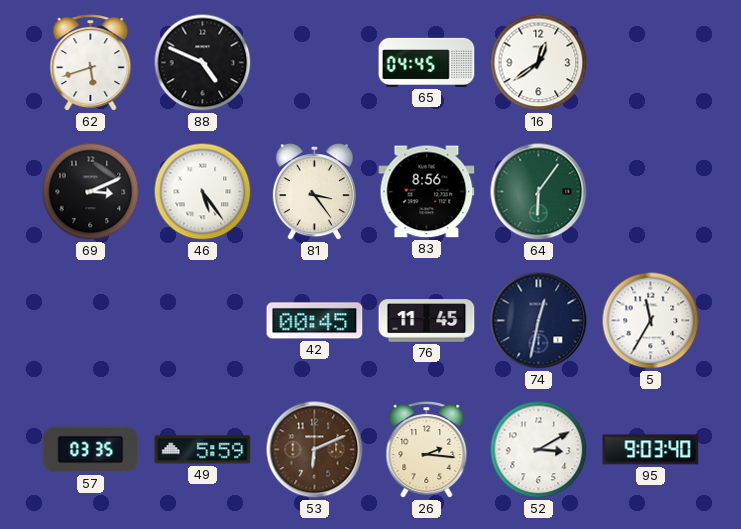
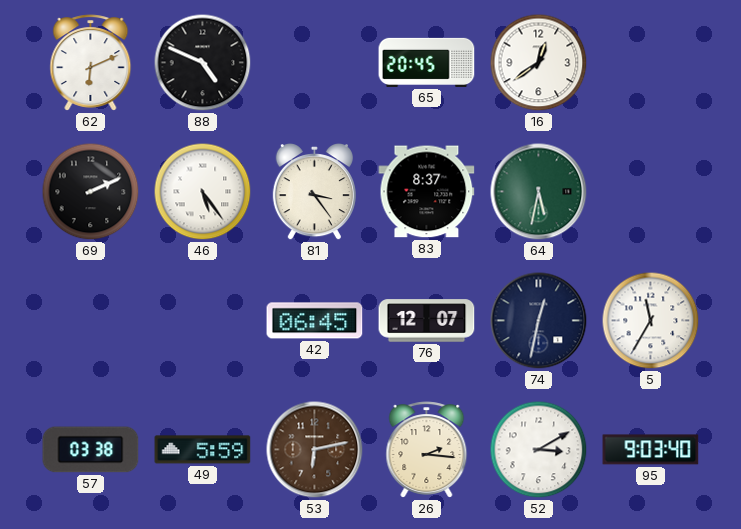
62: 5:42 -> 6:11 (91, 63)
65: 04:45 -> 20:45 (427, 62)
69: 3:11 -> 2:11 (91, 192)
83: 8:56 -> 8:37 (427, 192)
64: 6:06 -> 5:32 (539, 192)
42: 00:45 -> 06:45 (315, 321)
76: 11:45 -> 12:07 (427, 321)
57: 03:35 -> 03:38 (91, 450)
53: 6:11 -> 6:13 (315, 450)
